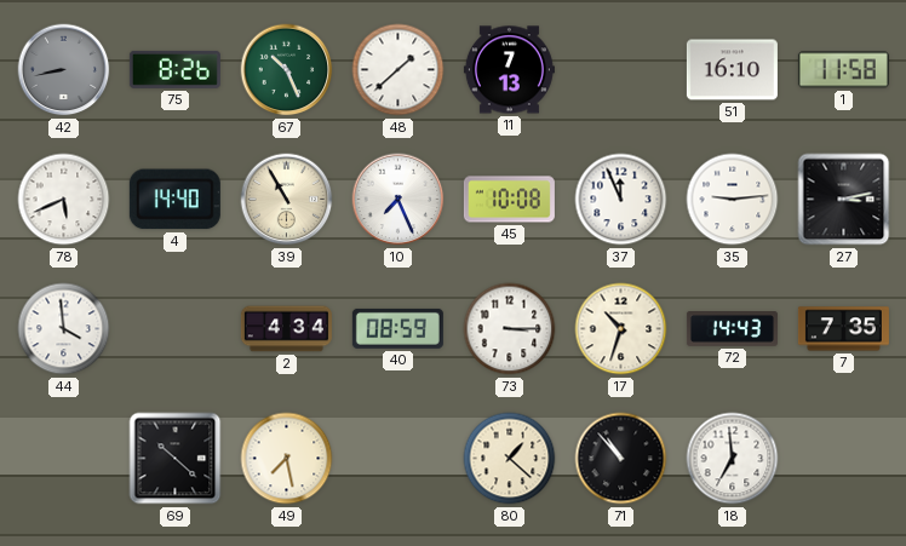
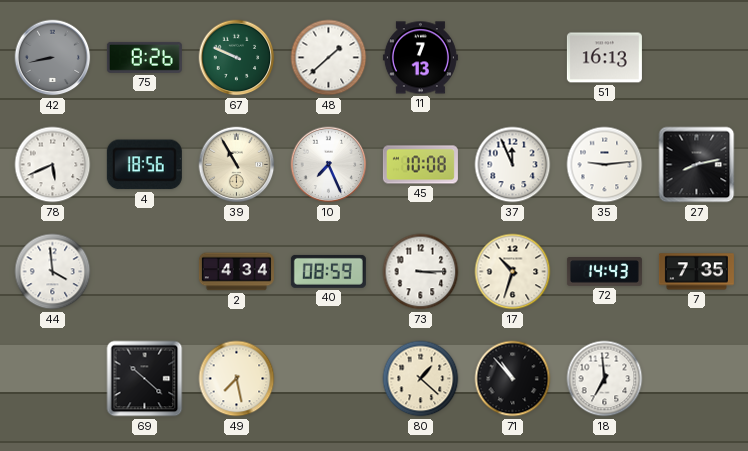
67: 10:26 -> 9:49 (237, 58)
51: 16:10 -> 16:13 (604, 58)
1: 11:58 -> none (843, 70)
4: 14:40 -> 18:56 (144, 165)
27: 3:13 -> 8:13 (697, 165)
